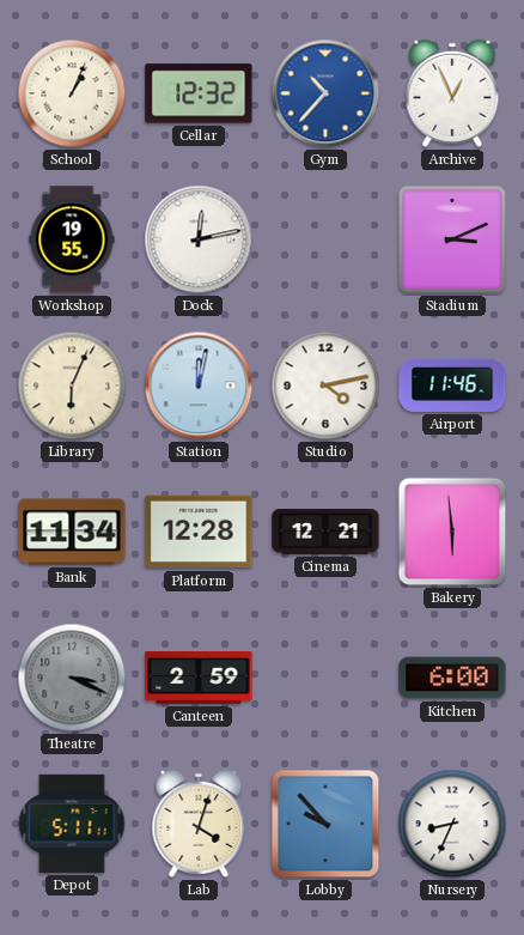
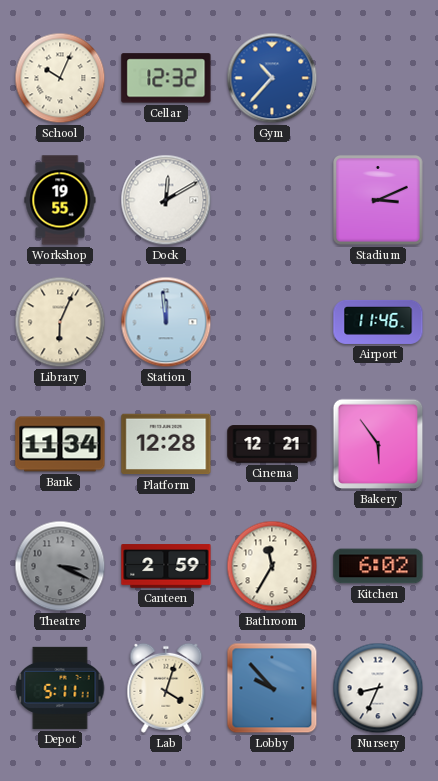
School: 1:04 -> 10:04 (60, 78)
Archive: 12:56 -> none (452, 93)
Dock: 12:13 -> 12:10 (166, 200)
Station: 12:02 -> 11:59 (166, 322)
Studio: 4:13 -> none (325, 385)
Bakery: 5:59 -> 5:54 (378, 444)
Bathroom: none -> 11:35 (272, 566)
Kitchen: 6:00 -> 6:02 (378, 566)
